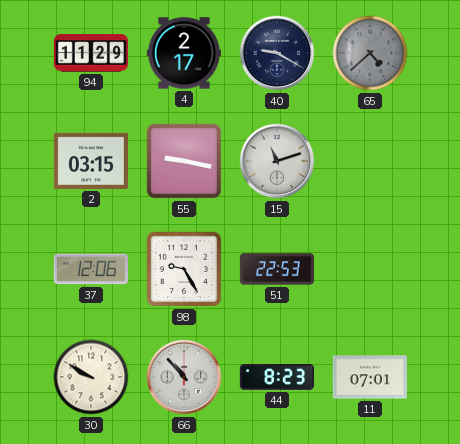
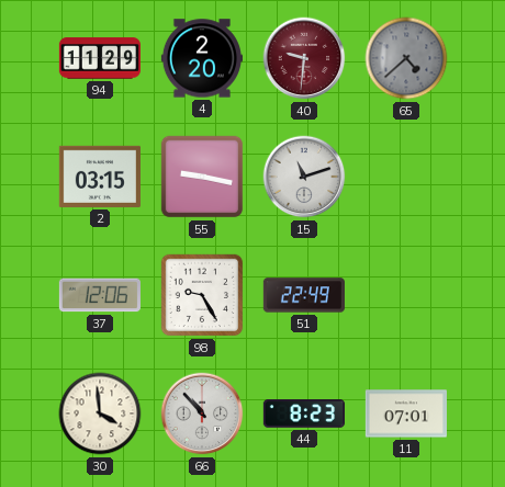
4: 2:17 -> 2:20 (202, 58)
40: 9:20 -> 9:31 (304, 58)
40 dial: navy -> burgundy (304, 58)
51: 22:53 -> 22:49 (304, 295)
30: 9:50 -> 3:59 (100, 414)
